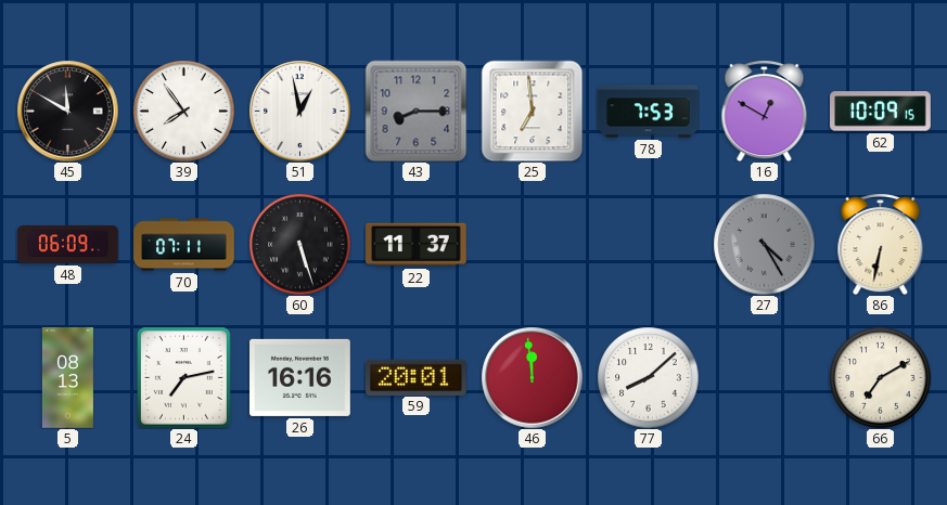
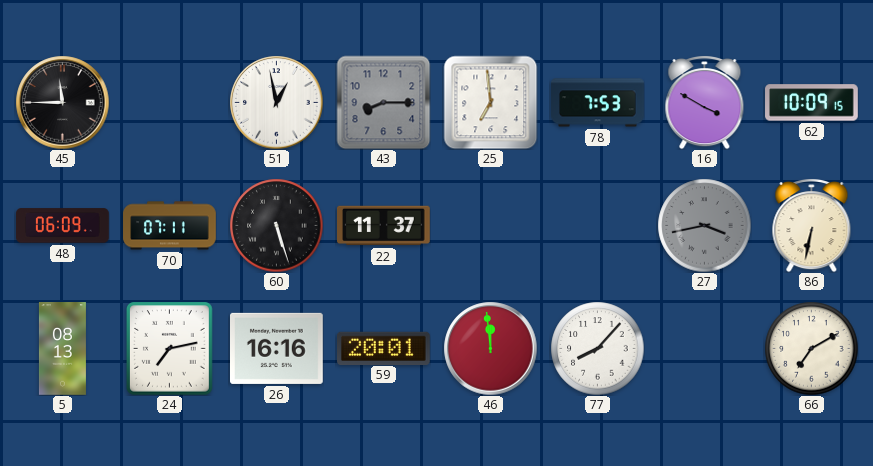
45: 11:50 -> 11:45 (62, 102)
39: 7:54 -> none (183, 111)
16: 12:50 -> 3:50 (705, 103)
27: 4:25 -> 3:43 (704, 225)
77: 8:08 -> 8:07 (597, 348)
